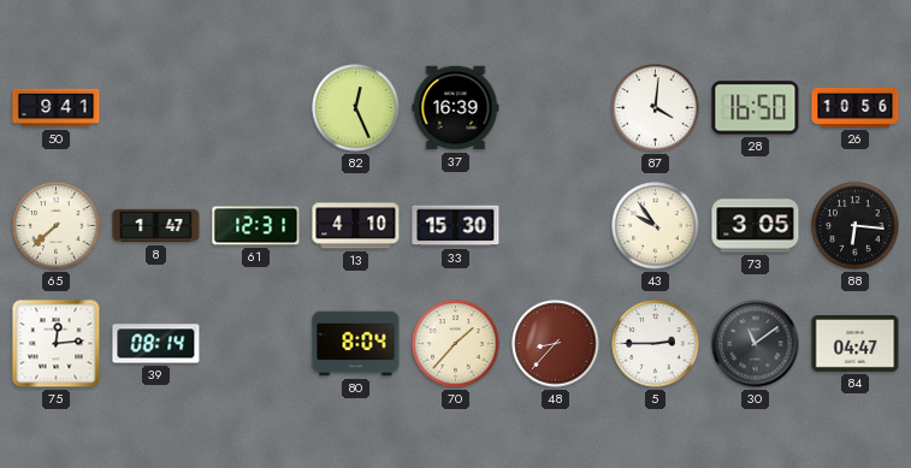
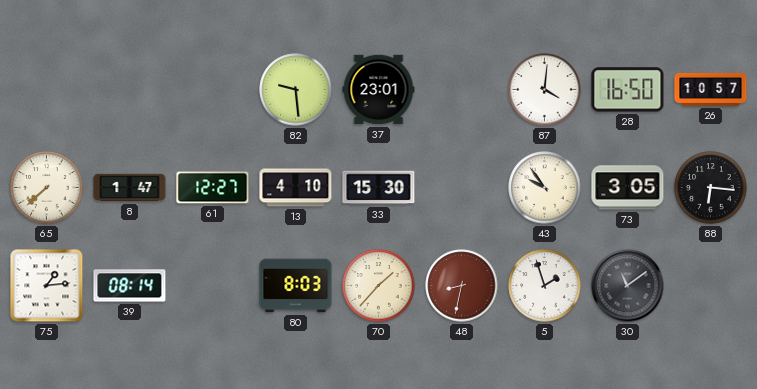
50: 9:41 -> none (57, 108)
82: 12:26 -> 9:29 (296, 90)
37: 16:39 -> 23:01 (379, 90)
26: 10:56 -> 10:57 (711, 89)
61: 12:31 -> 12:27 (213, 188)
75: 12:14 -> 1:14 (47, 286)
80: 8:04 -> 8:03 (296, 286)
48: 8:37 -> 8:32 (462, 286)
5: 2:45 -> 1:57 (545, 286)
84: 04:47 -> none (856, 343)
